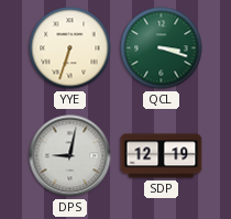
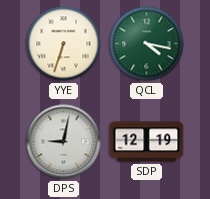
QCL: 3:18 -> 4:17 (147, 44)
